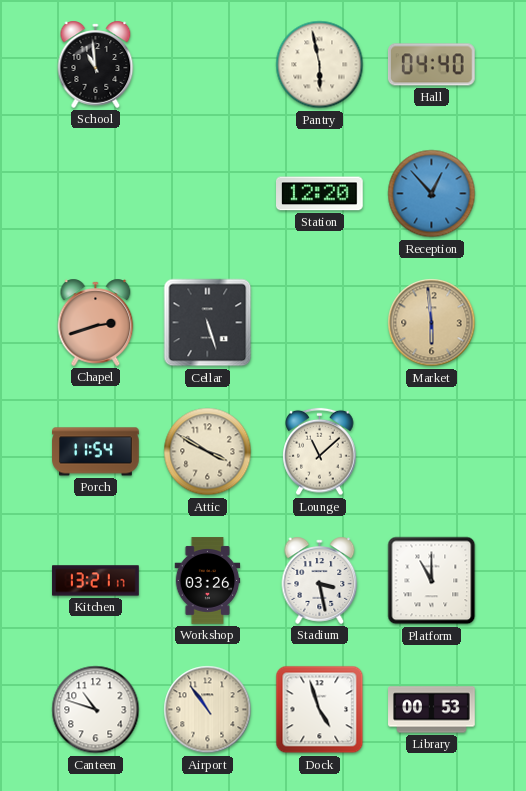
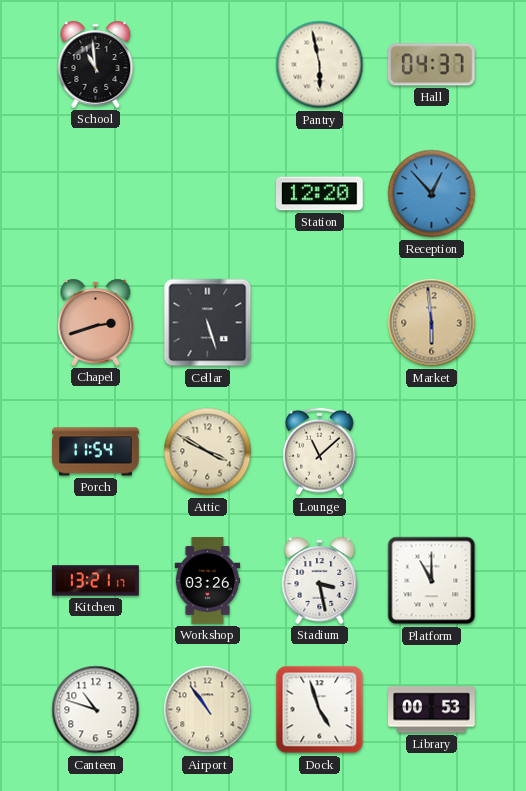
Hall: 04:40 -> 04:37 (432, 65)
